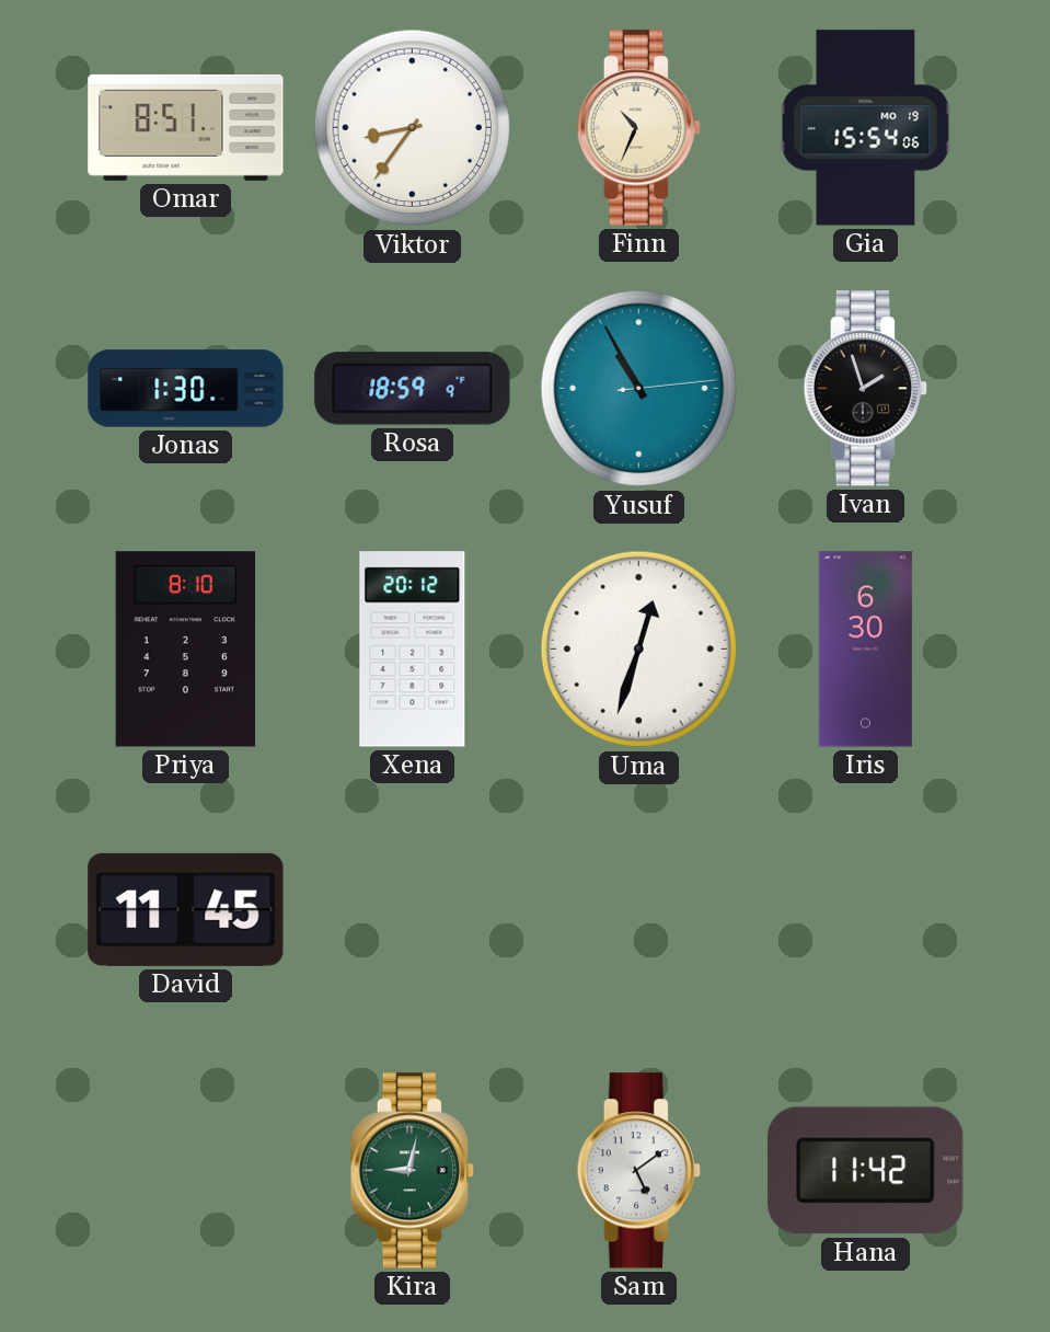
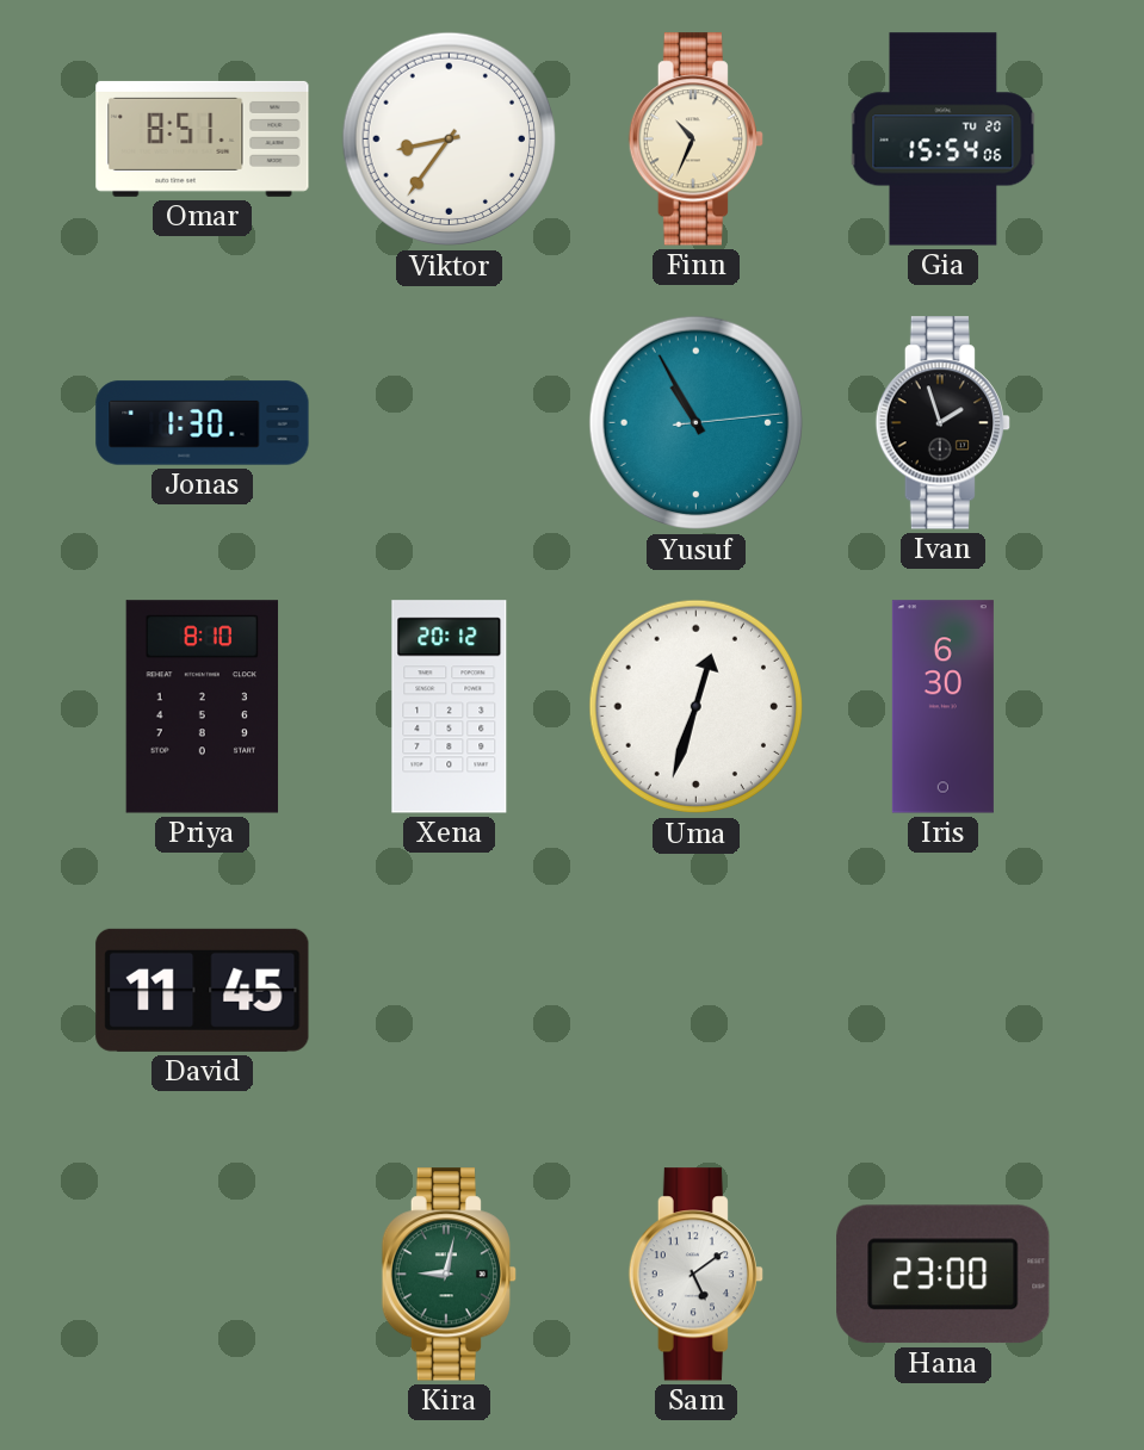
Gia date: MO 19 -> TU 20 (944, 140)
Rosa: 18:59 -> none (413, 389)
Hana: 11:42 -> 23:00 (944, 1275)
